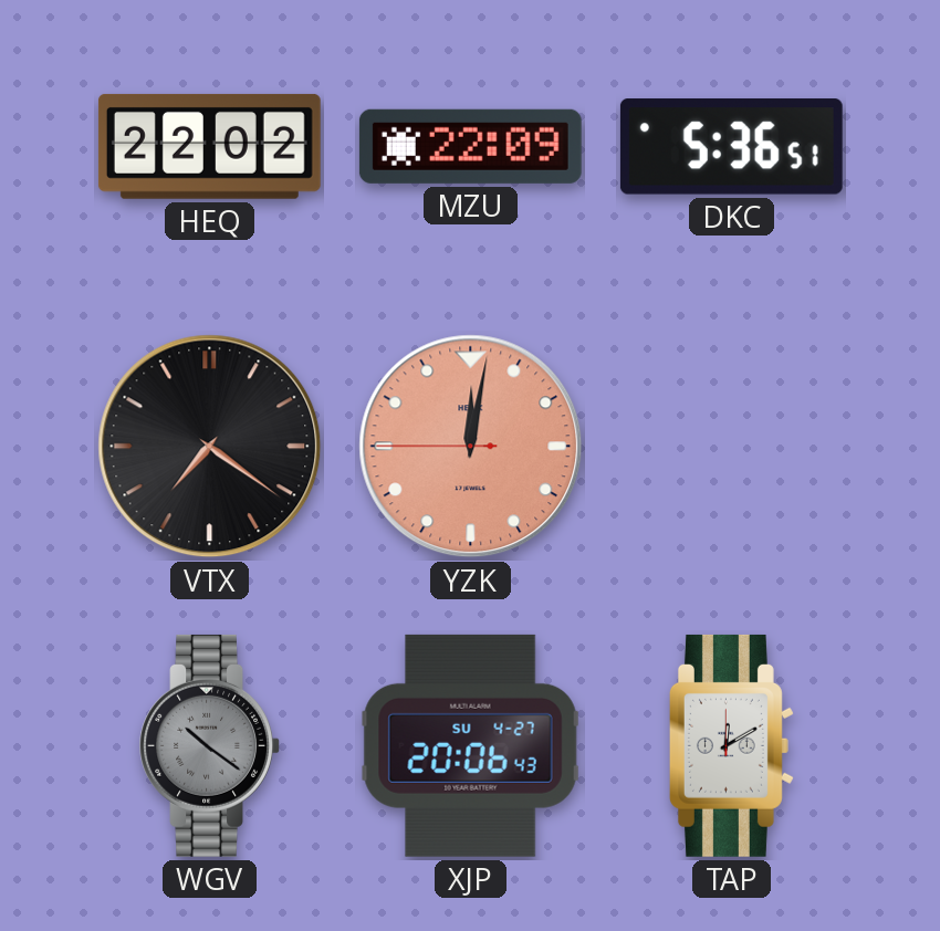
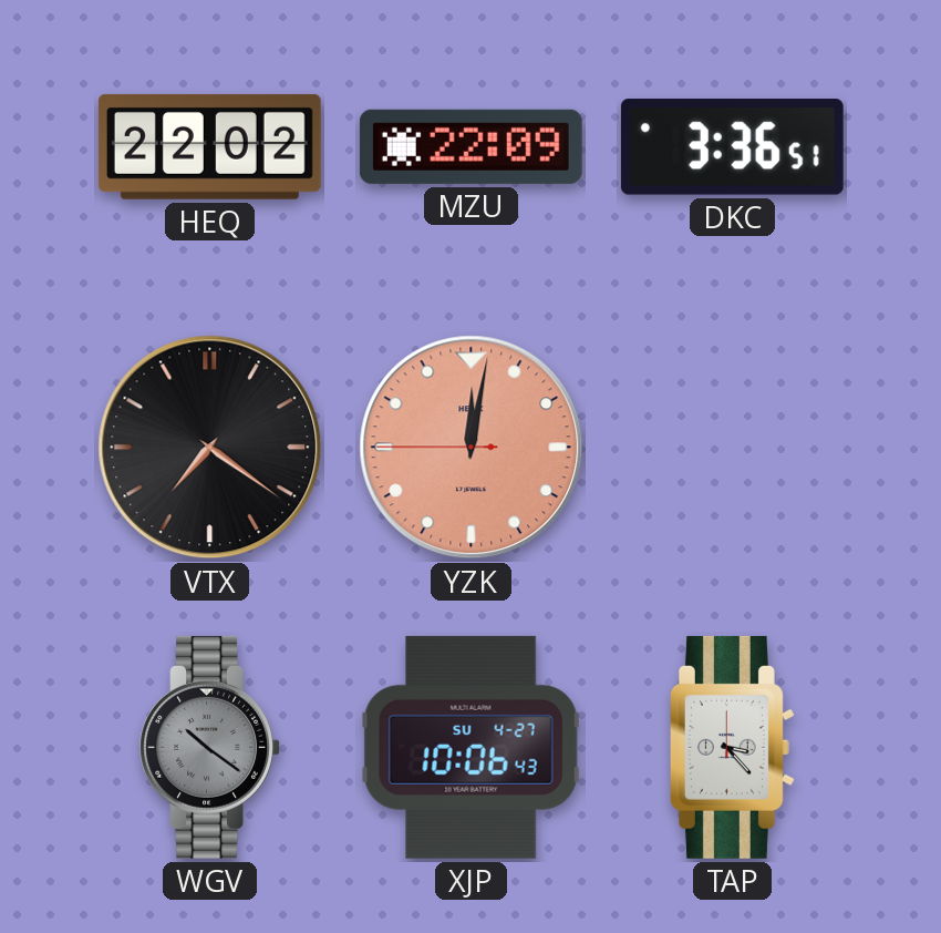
DKC: 5:36 -> 3:36 (732, 147)
XJP: 20:06 -> 10:06 (471, 747)
TAP: 12:10 -> 3:23 (732, 747)
